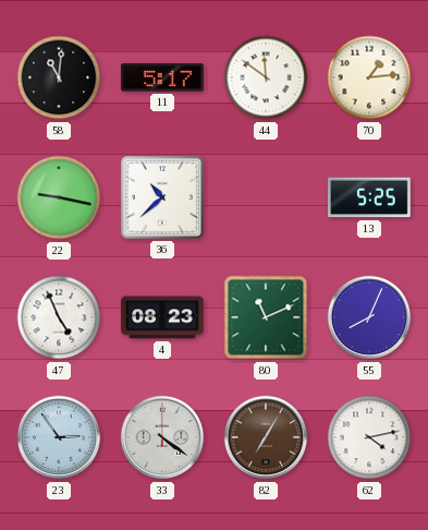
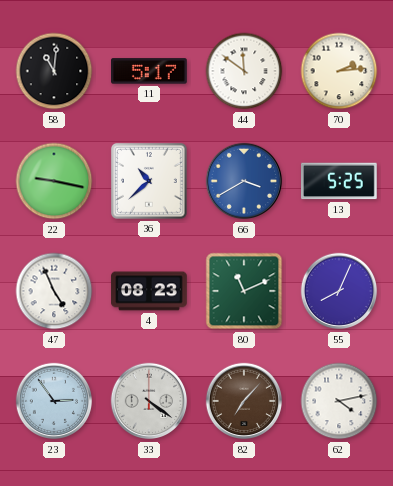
70: 1:14 -> 2:14 (339, 71)
66: none -> 3:40 (244, 181)
82: 7:05 -> 7:07 (244, 401)
